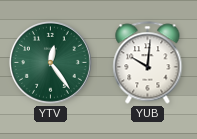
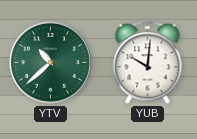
YTV: 12:24 -> 10:38 (50, 62)
